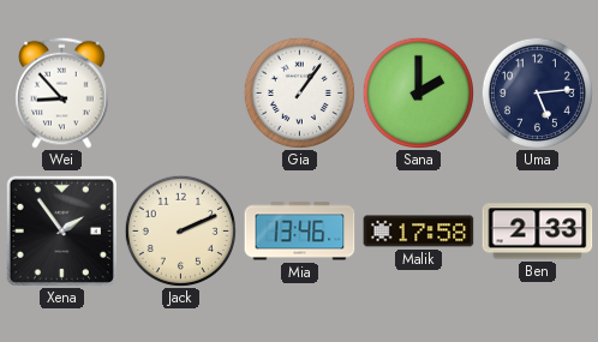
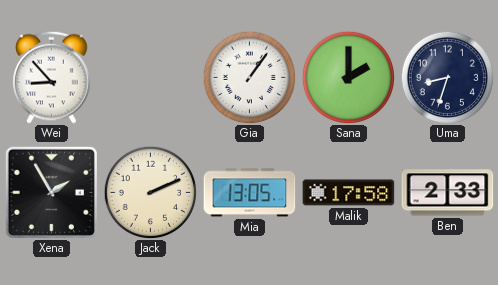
Uma: 5:14 -> 8:33 (447, 77)
Xena: 1:54 -> 1:55 (51, 192)
Mia: 13:46 -> 13:05 (250, 193)
